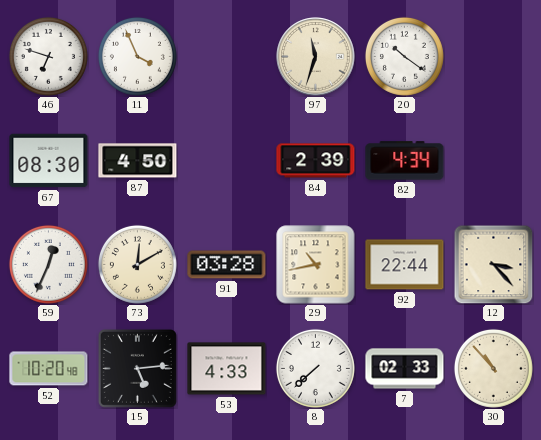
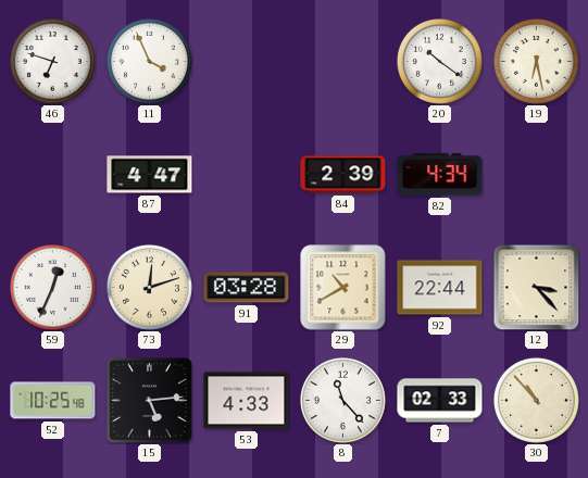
97: 11:33 -> none (316, 57)
19: none -> 6:28 (536, 61)
67: 08:30 -> none (49, 161)
87: 4:50 -> 4:47 (150, 175)
73: 12:10 -> 12:12 (149, 287)
29: 10:43 -> 10:40 (343, 288)
52: 10:20 -> 10:25 (53, 401)
8: 7:38 -> 11:23 (342, 400)
